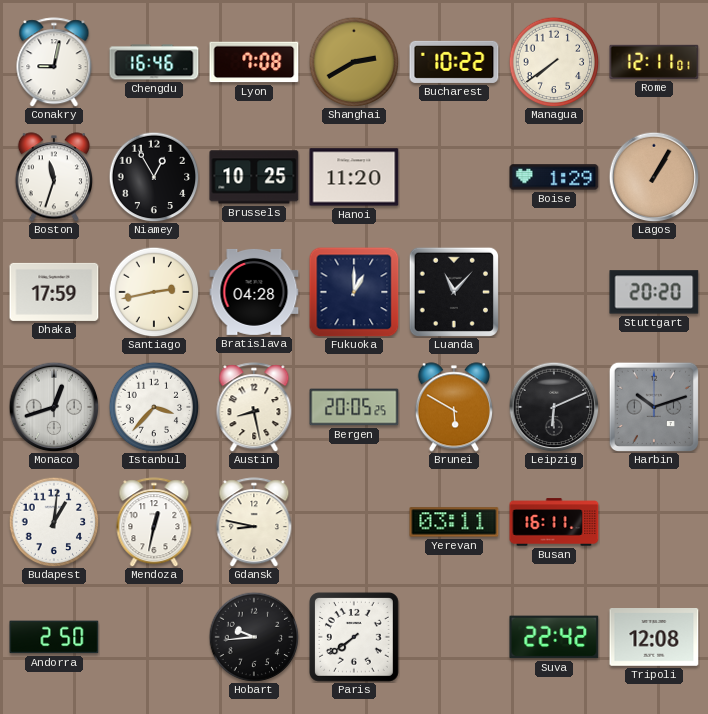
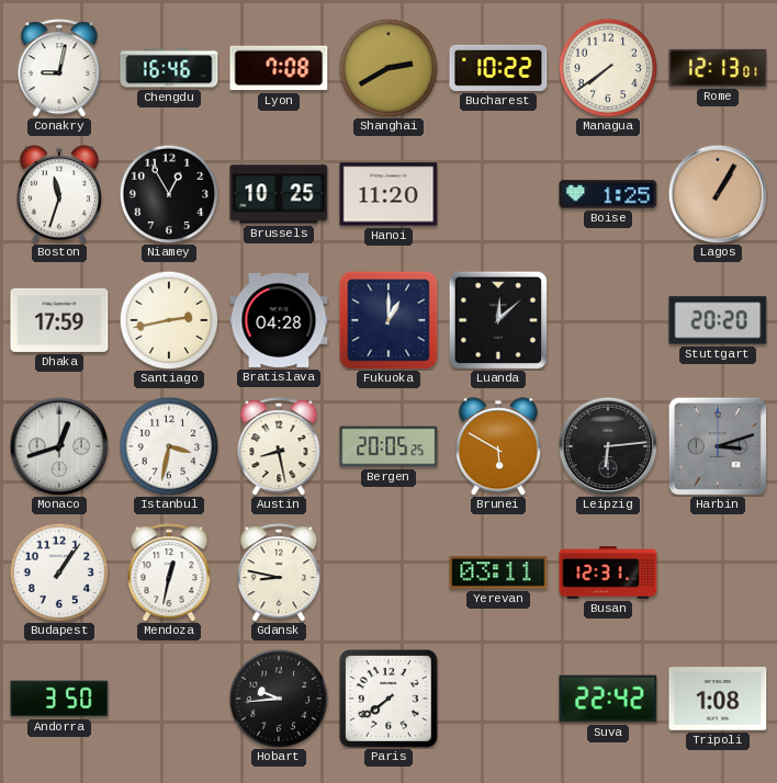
Rome: 12:11 -> 12:13 (718, 68)
Boise: 1:29 -> 1:25 (608, 194)
Luanda: 11:07 -> 12:08 (498, 320)
Istanbul: 3:37 -> 3:32 (169, 446)
Leipzig: 6:11 -> 6:14 (608, 446)
Harbin: 10:12 -> 3:12 (718, 446)
Budapest: 1:01 -> 1:06 (59, 572)
Busan: 16:11 -> 12:31 (608, 572)
Andorra: 2:50 -> 3:50 (59, 699)
Tripoli: 12:08 -> 1:08 (718, 699)
